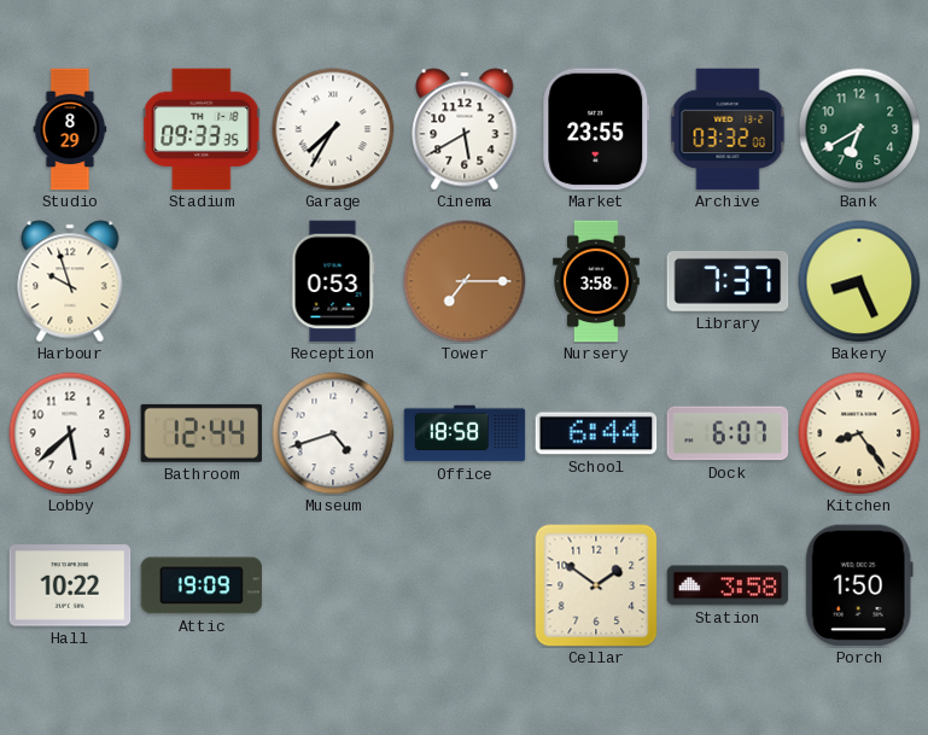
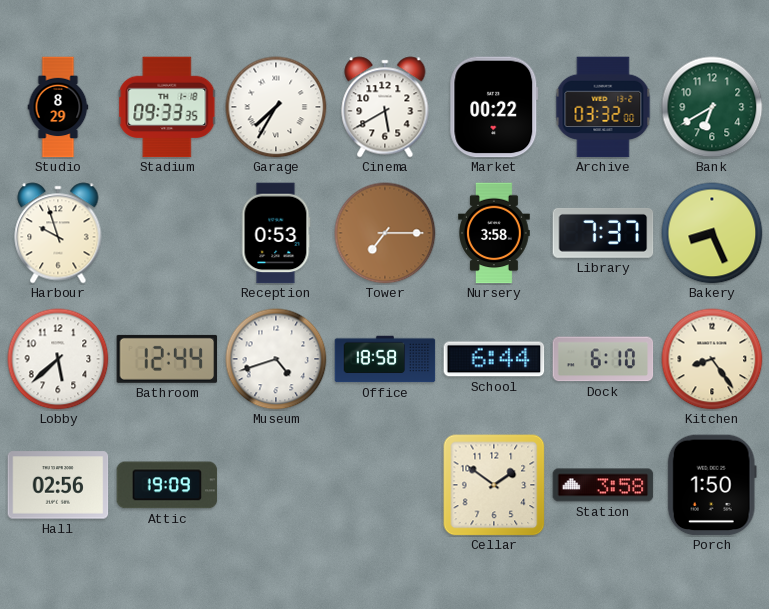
Market: 23:55 -> 00:22 (494, 107)
Dock: 6:07 -> 6:10 (603, 359)
Hall: 10:22 -> 02:56 (58, 485)
